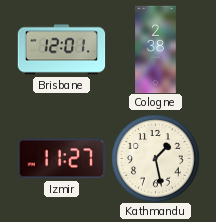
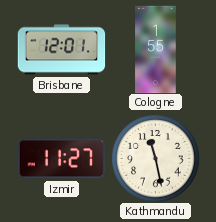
Cologne: 2:38 -> 1:55 (156, 49)
Kathmandu: 1:28 -> 11:28 (155, 158)
